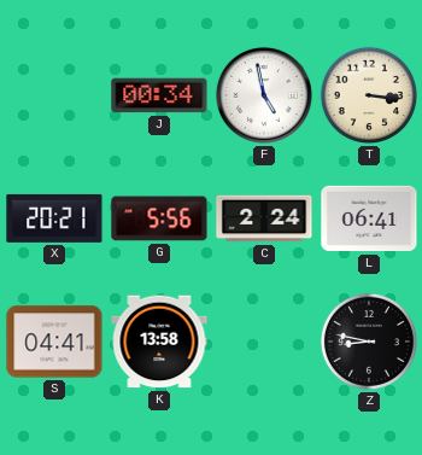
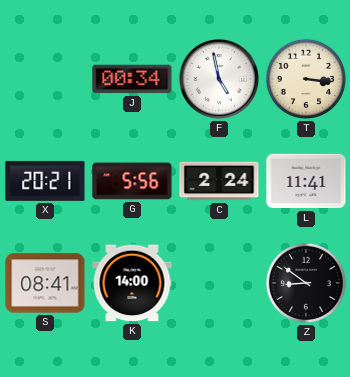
L: 06:41 -> 11:41 (306, 181)
S: 04:41 -> 08:41 (45, 283)
K: 13:58 -> 14:00 (132, 283)
Z: 8:47 -> 8:51 (306, 283)
